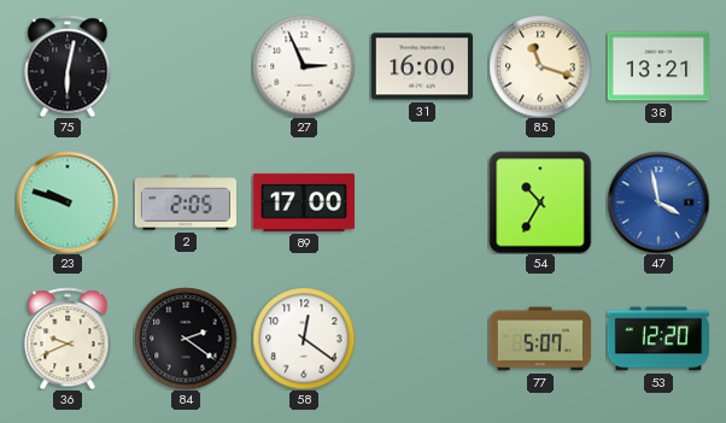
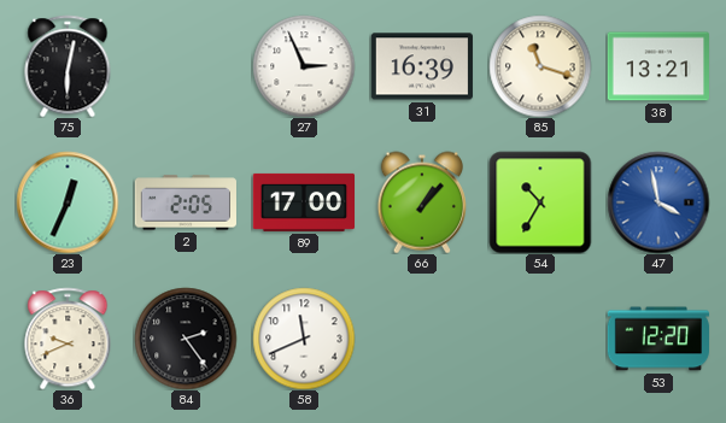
31: 16:00 -> 16:39 (421, 66)
23: 9:48 -> 12:34 (68, 202)
66: none -> 1:07 (422, 202)
84: 2:21 -> 2:24 (186, 339)
58: 12:21 -> 11:41 (304, 339)
77: 5:07 -> none (540, 339)
